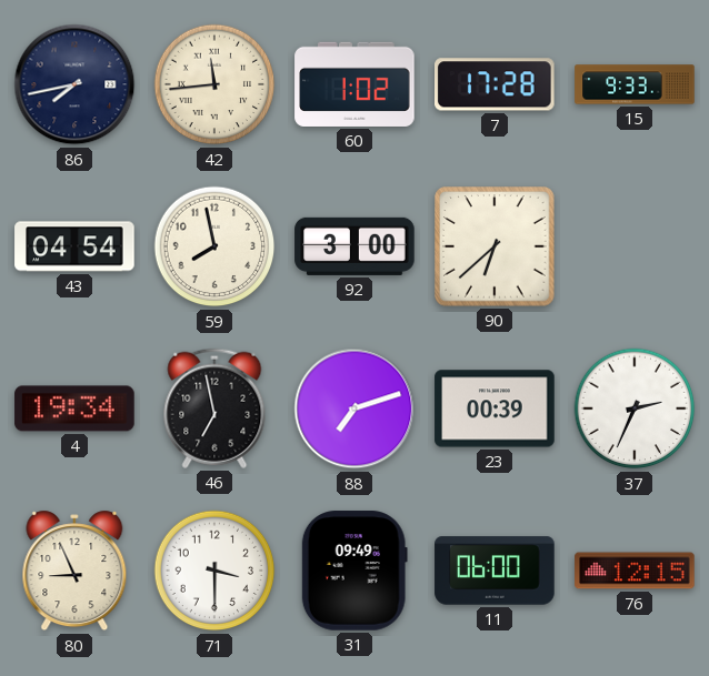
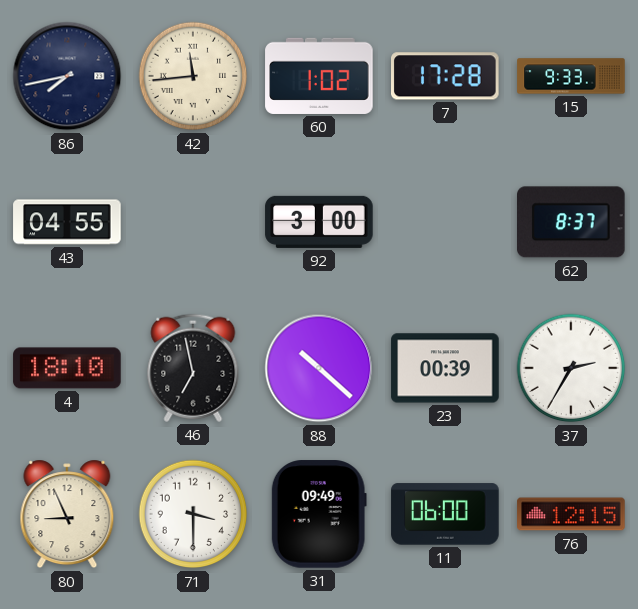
43: 04:54 -> 04:55 (67, 222)
59: 7:58 -> none (214, 246)
90: 6:38 -> none (495, 246)
62: none -> 8:37 (572, 222)
4: 19:34 -> 18:10 (67, 368)
88: 7:12 -> 10:22 (319, 368)
37: 2:34 -> 2:35 (571, 368)
